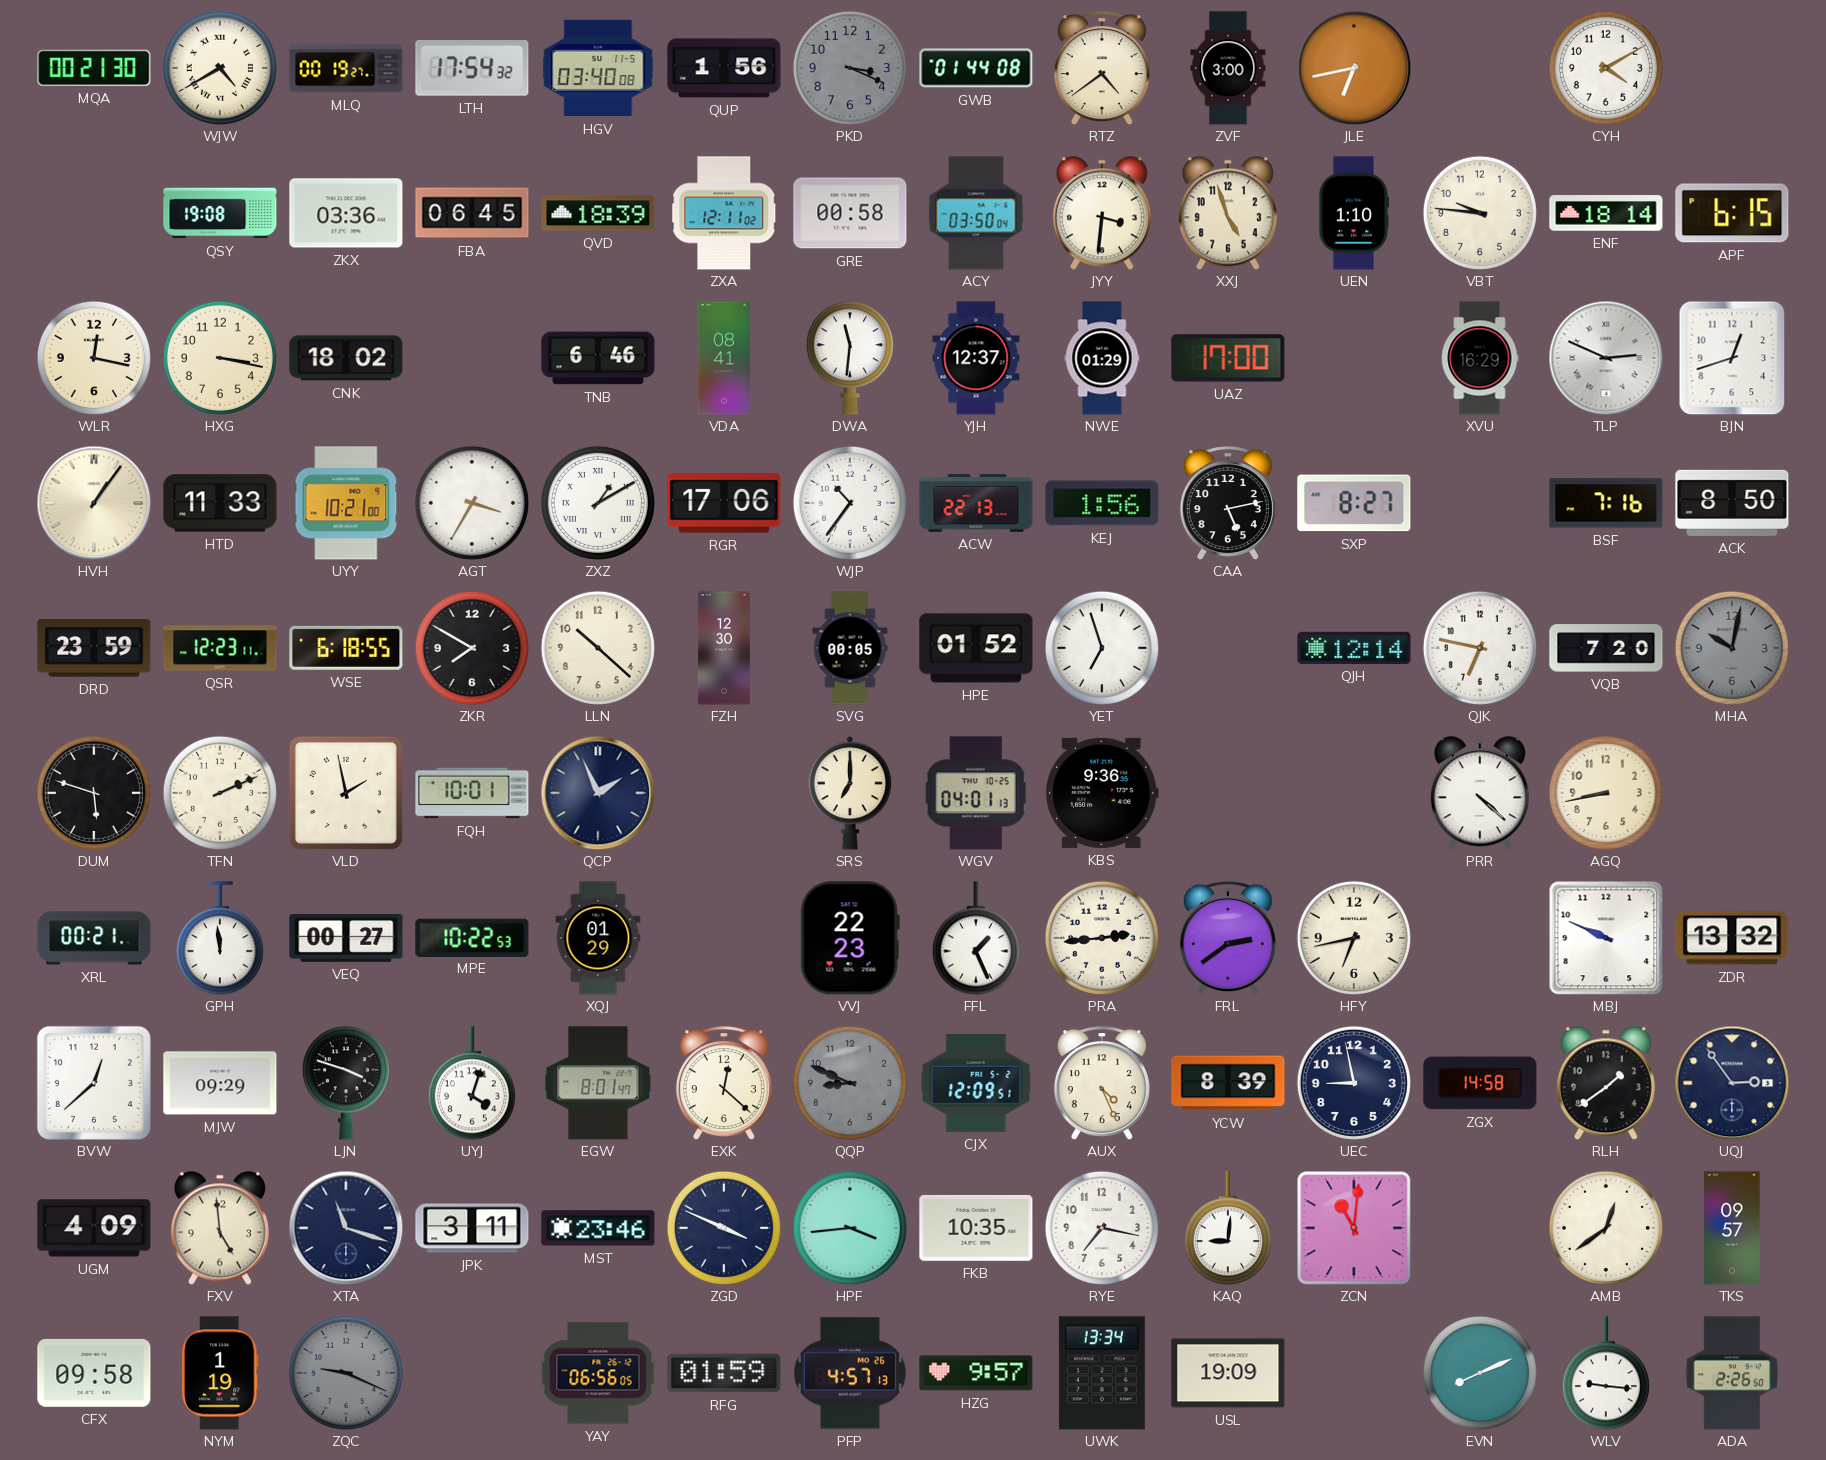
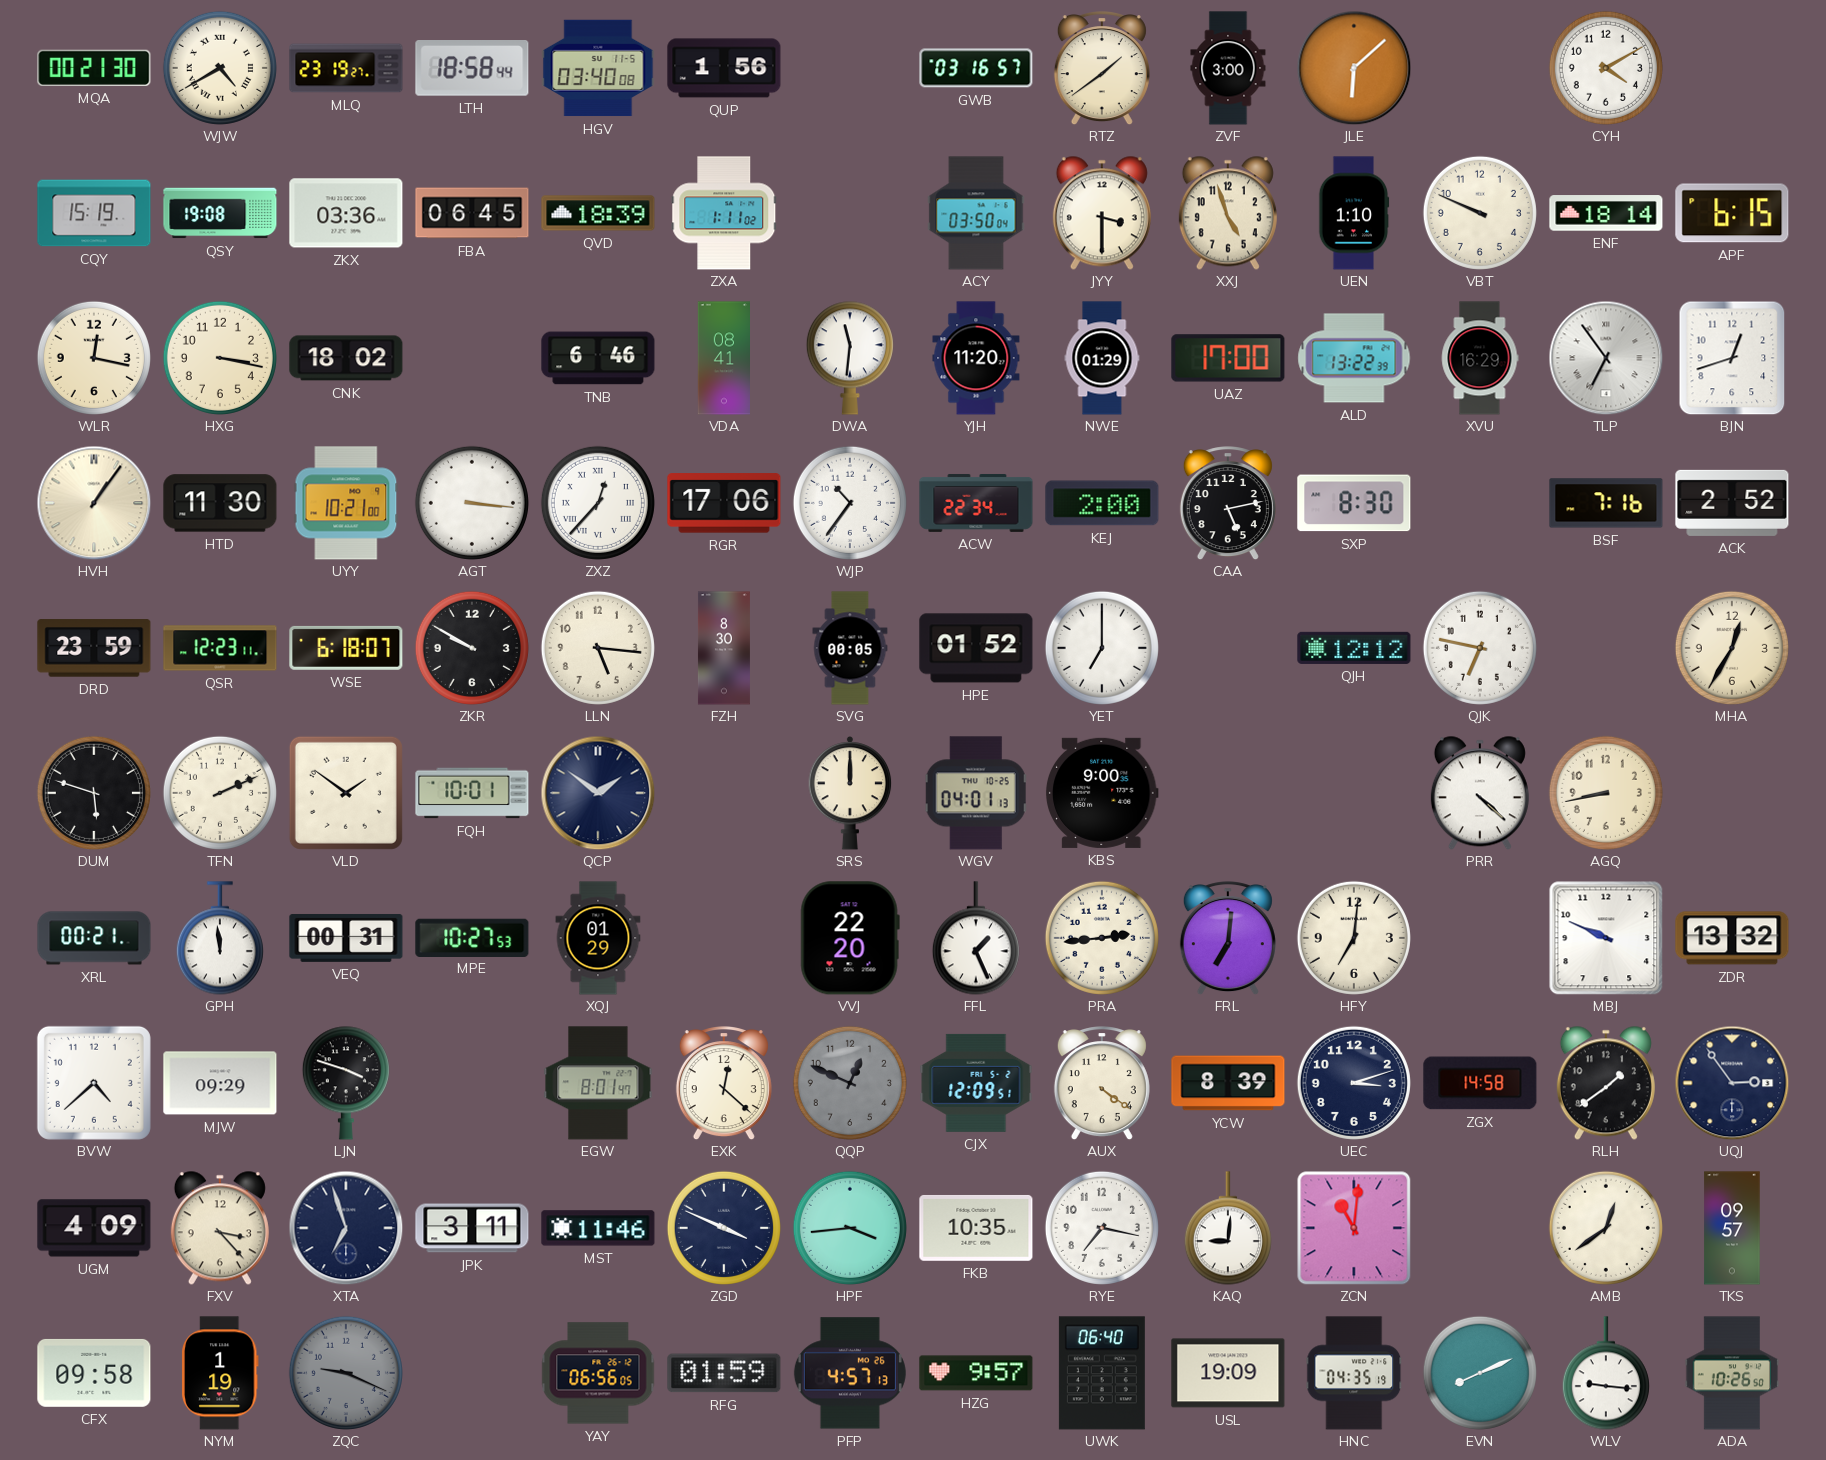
MLQ: 00:19 -> 23:19 (346, 68)
LTH: 17:54 -> 18:58 (472, 68)
PKD: 3:19 -> none (850, 68)
GWB: 01:44 -> 03:16 (976, 68)
RTZ: 4:39 -> 1:39 (1102, 68)
JLE: 6:43 -> 6:08 (1354, 68)
CQY: none -> 15:19 (94, 213)
ZXA: 12:11 -> 1:11 (724, 213)
GRE: 00:58 -> none (850, 213)
JYY: 3:31 -> 3:30 (1102, 213)
VBT: 9:46 -> 9:49 (1480, 213)
YJH: 12:37 -> 11:20 (976, 358)
ALD: none -> 13:22 (1354, 358)
TLP: 2:49 -> 6:54 (1606, 358)
HTD: 11:33 -> 11:30 (220, 503)
AGT: 3:35 -> 3:16 (472, 503)
ZXZ: 1:10 -> 12:37 (598, 503)
ACW: 22:13 -> 22:34 (976, 503)
KEJ: 1:56 -> 2:00 (1102, 503)
SXP: 8:27 -> 8:30 (1354, 503)
ACK: 8:50 -> 2:52 (1732, 503)
WSE: 6:18:55 -> 6:18:07 (346, 648)
ZKR: 7:50 -> 9:50 (472, 648)
LLN: 10:22 -> 5:16 (598, 648)
FZH: 12:30 -> 8:30 (724, 648)
YET: 6:57 -> 7:00 (1102, 648)
QJH: 12:14 -> 12:12 (1354, 648)
VQB: 7:20 -> none (1606, 648)
MHA: 10:02 -> 12:35 (1732, 648)
MHA dial: grey -> cream (1732, 648)
VLD: 1:58 -> 1:51 (346, 793)
QCP: 1:56 -> 1:51 (598, 793)
SRS: 7:00 -> 12:00 (850, 794)
KBS: 9:36 -> 9:00 (1102, 793)
VEQ: 00:27 -> 00:31 (346, 938)
MPE: 10:22 -> 10:27 (472, 937)
VVJ: 22:23 -> 22:20 (850, 938)
FRL: 2:39 -> 7:01 (1228, 938)
HFY: 6:43 -> 7:01 (1354, 938)
BVW: 12:38 -> 4:38 (94, 1083)
UYJ: 4:03 -> none (472, 1083)
QQP: 8:49 -> 12:49 (850, 1083)
AUX: 4:26 -> 4:21 (1102, 1083)
UEC: 8:58 -> 3:12 (1354, 1083)
FXV: 4:59 -> 3:23 (220, 1228)
XTA: 11:18 -> 6:57 (346, 1228)
MST: 23:46 -> 11:46 (598, 1228)
UWK: 13:34 -> 06:40 (1102, 1373)
HNC: none -> 04:35 (1354, 1373)
ADA: 2:26 -> 10:26 (1732, 1373)
